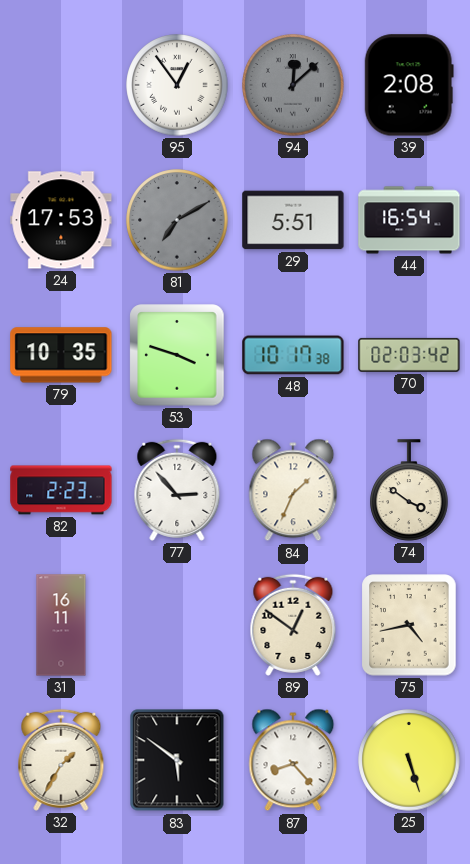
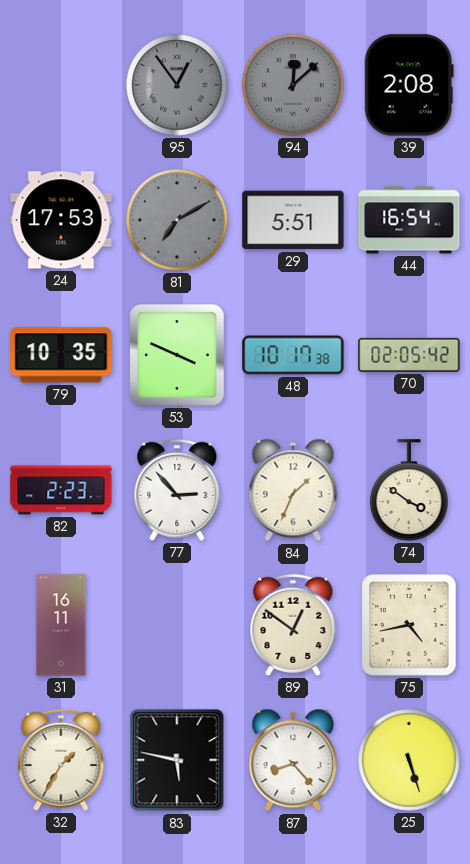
95 dial: white -> grey (177, 85)
53: 3:48 -> 3:49 (177, 355)
70: 02:03 -> 02:05 (409, 355)
83: 5:51 -> 5:47 (177, 760)
